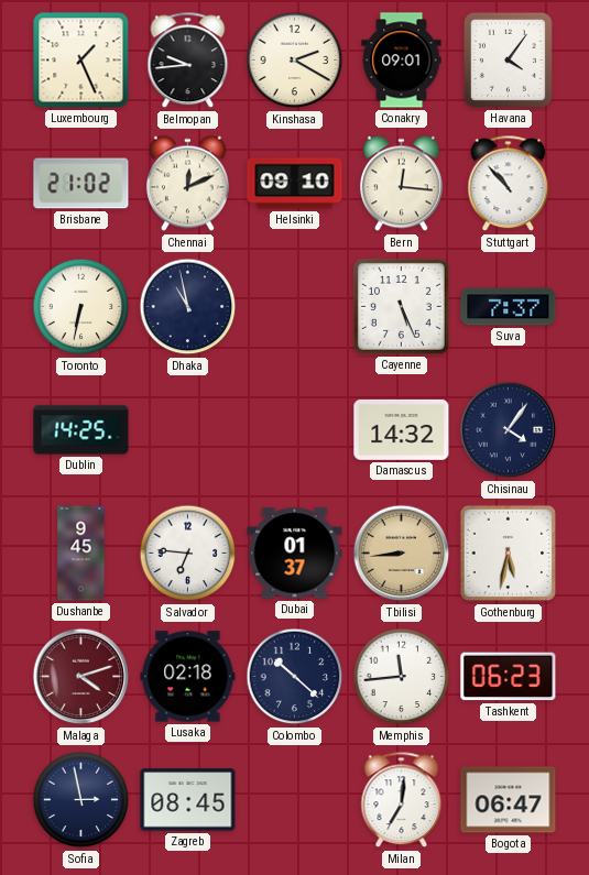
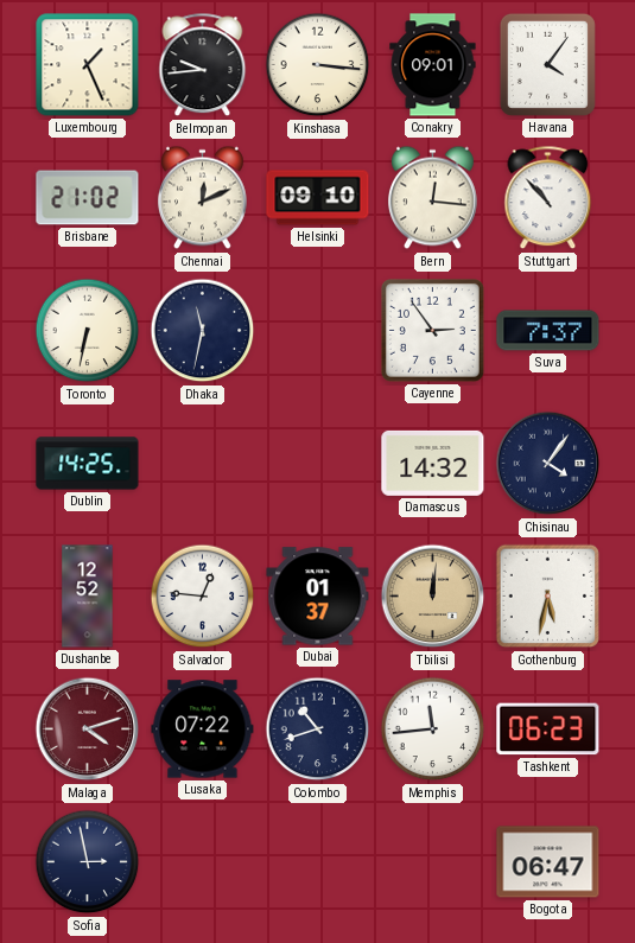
Kinshasa: 2:20 -> 3:16 (318, 65)
Dhaka: 10:58 -> 11:32 (203, 331)
Cayenne: 5:26 -> 2:54 (432, 330)
Dushanbe: 9:45 -> 12:52 (88, 597)
Salvador: 6:46 -> 12:46 (203, 597)
Tbilisi: 8:44 -> 12:01 (433, 597)
Lusaka: 02:18 -> 07:22 (203, 729)
Colombo: 10:22 -> 10:42 (318, 729)
Zagreb: 08:45 -> none (188, 800)
Milan: 7:01 -> none (402, 800)
